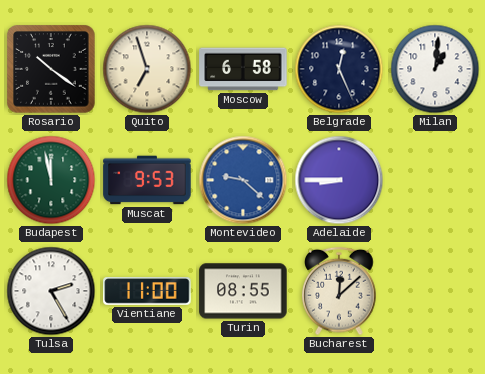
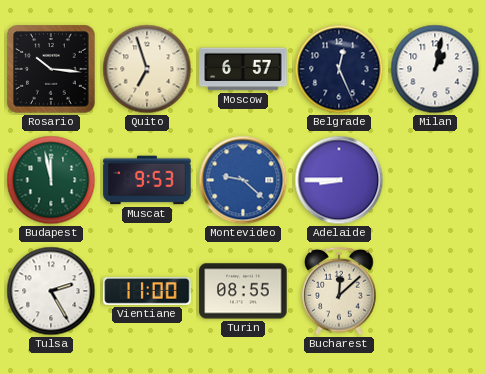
Rosario: 10:21 -> 10:16 (51, 69)
Moscow: 6:58 -> 6:57 (243, 69)
Milan: 1:01 -> 1:02 (435, 69)
